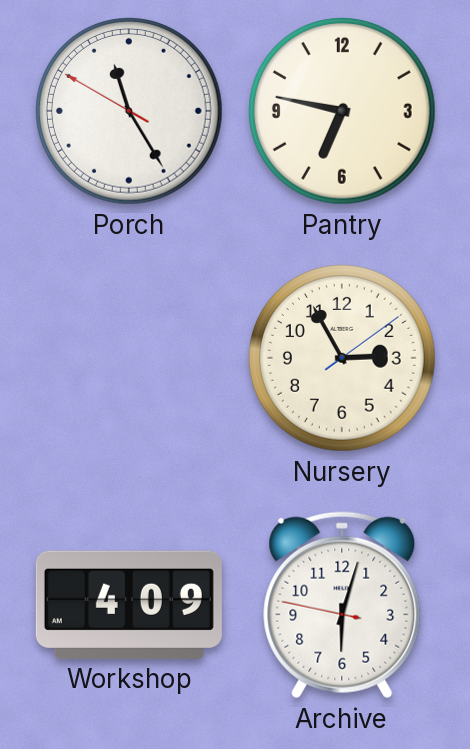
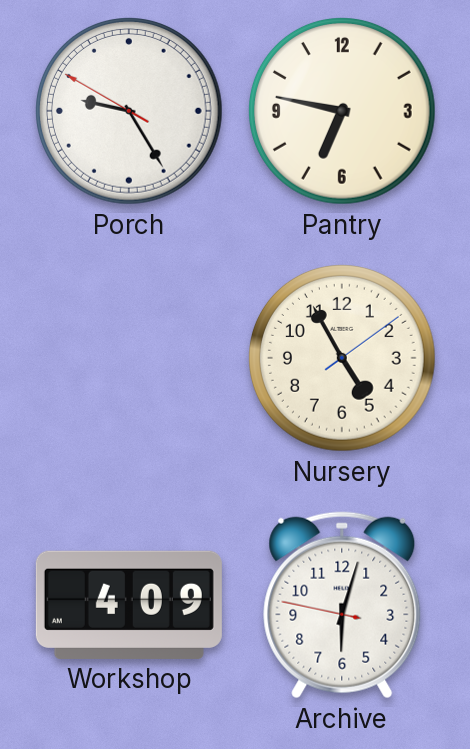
Porch: 11:24 -> 9:24 (130, 112)
Nursery: 2:55 -> 4:55 (343, 359)
